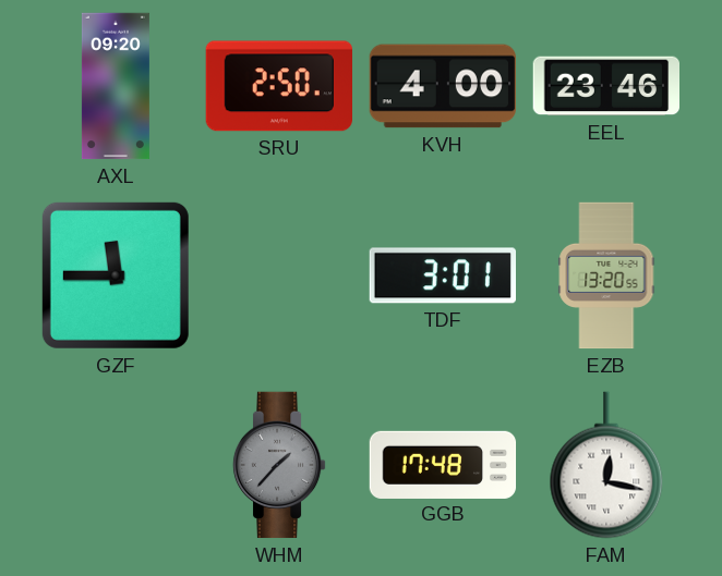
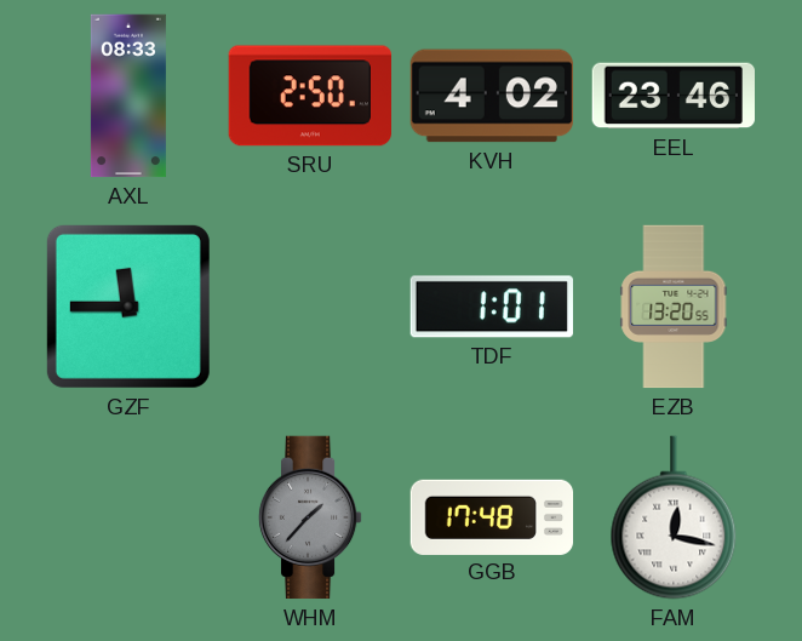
AXL: 09:20 -> 08:33 (128, 96)
KVH: 4:00 -> 4:02 (491, 96)
TDF: 3:01 -> 1:01 (491, 307)
